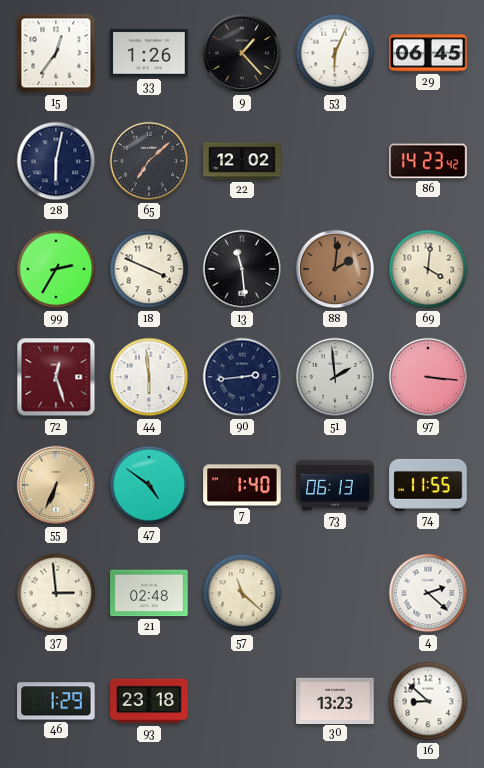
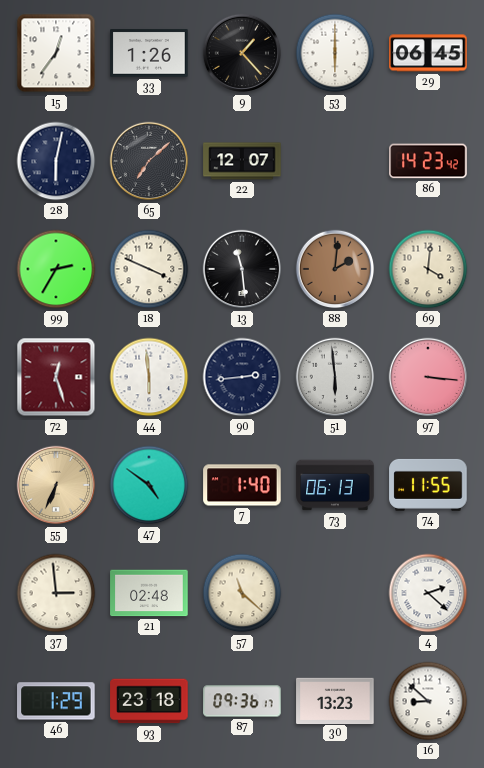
53: 6:04 -> 6:00 (335, 53)
22: 12:02 -> 12:07 (242, 161)
51: 1:59 -> 5:59 (335, 377)
87: none -> 09:36 (242, 701)
